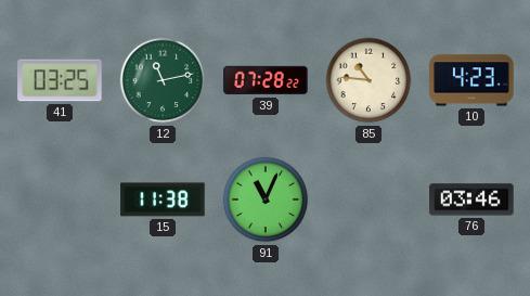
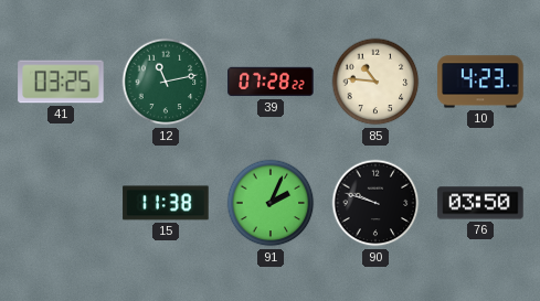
91: 11:04 -> 2:04 (271, 203)
90: none -> 9:48 (375, 203)
76: 03:46 -> 03:50 (480, 203)
